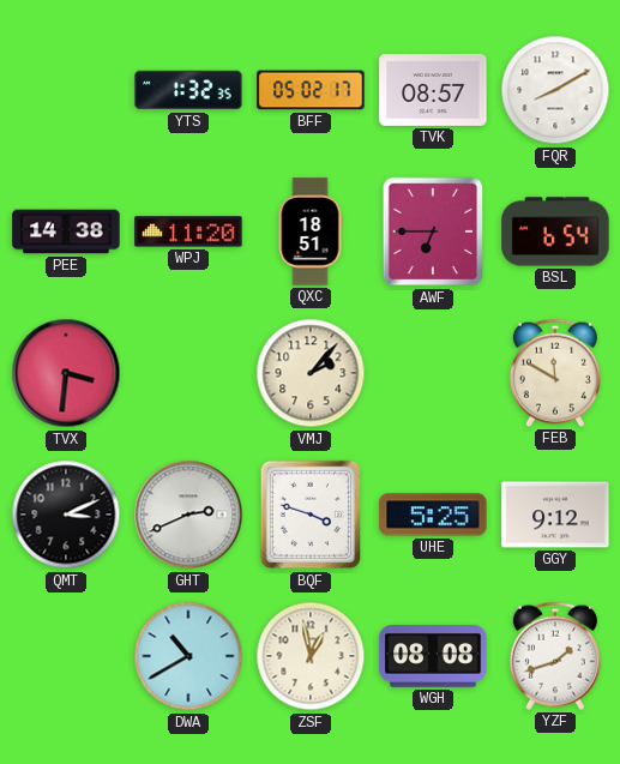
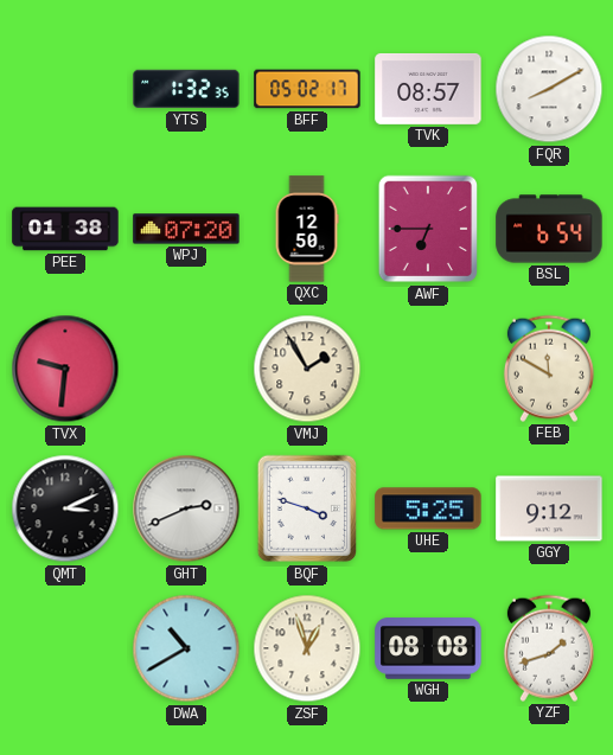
PEE: 14:38 -> 01:38 (65, 229)
WPJ: 11:20 -> 07:20 (186, 229)
QXC: 18:51 -> 12:50 (307, 229)
TVX: 3:31 -> 9:31 (65, 369)
VMJ: 2:07 -> 1:55 (307, 369)
ZSF: 12:58 -> 12:57 (307, 648)
